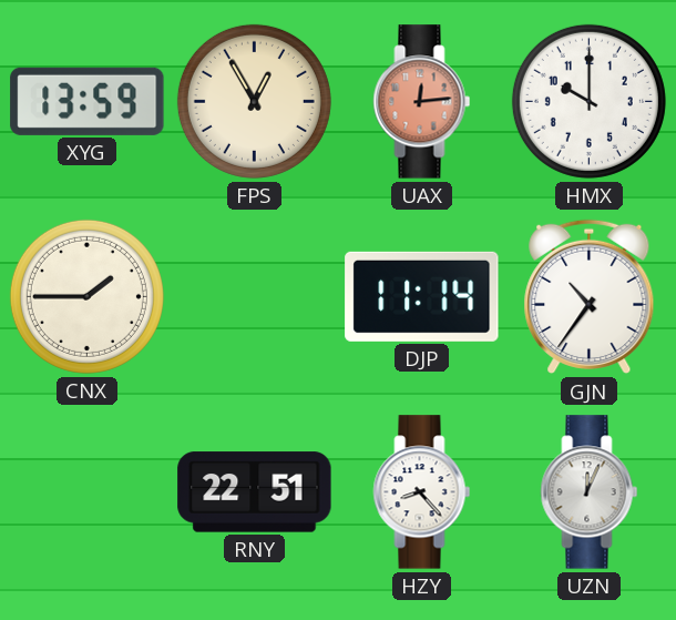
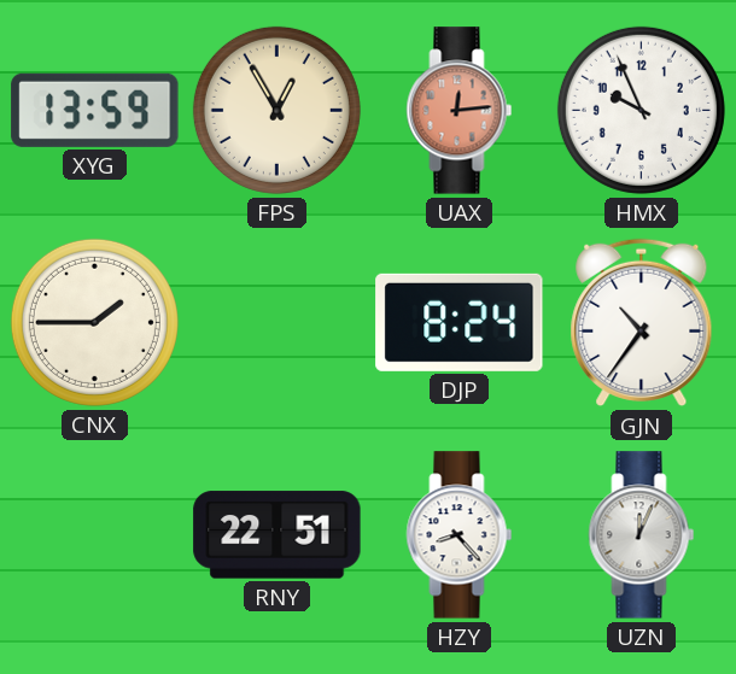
HMX: 10:00 -> 9:56 (641, 110)
DJP: 11:14 -> 8:24 (460, 322)
